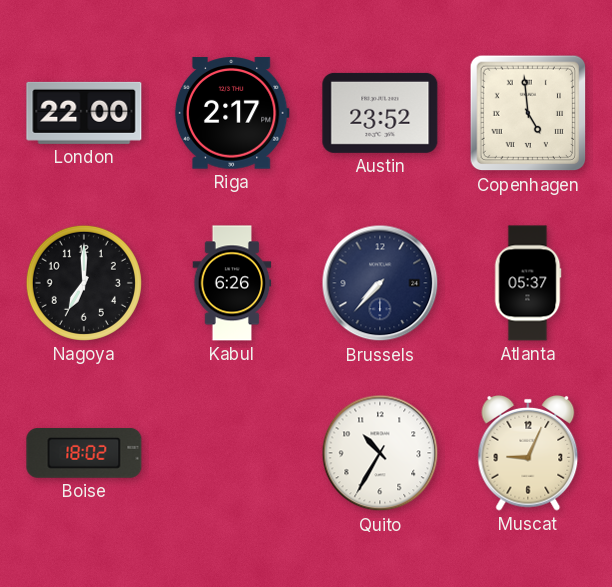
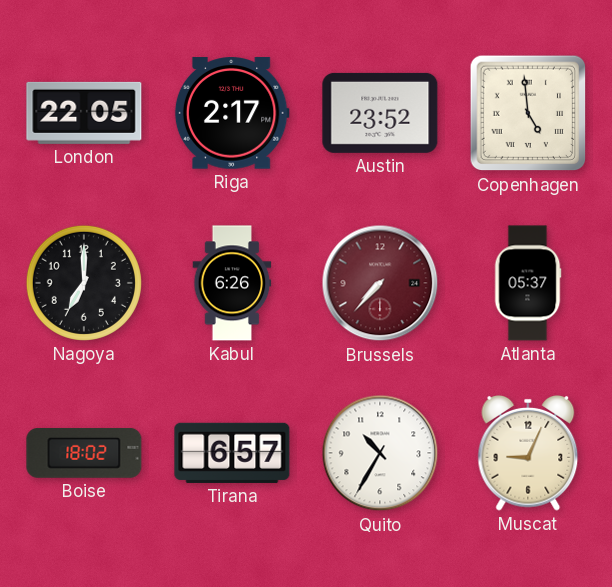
London: 22:00 -> 22:05 (84, 113)
Brussels dial: navy -> burgundy (380, 283)
Tirana: none -> 6:57 (232, 453)
